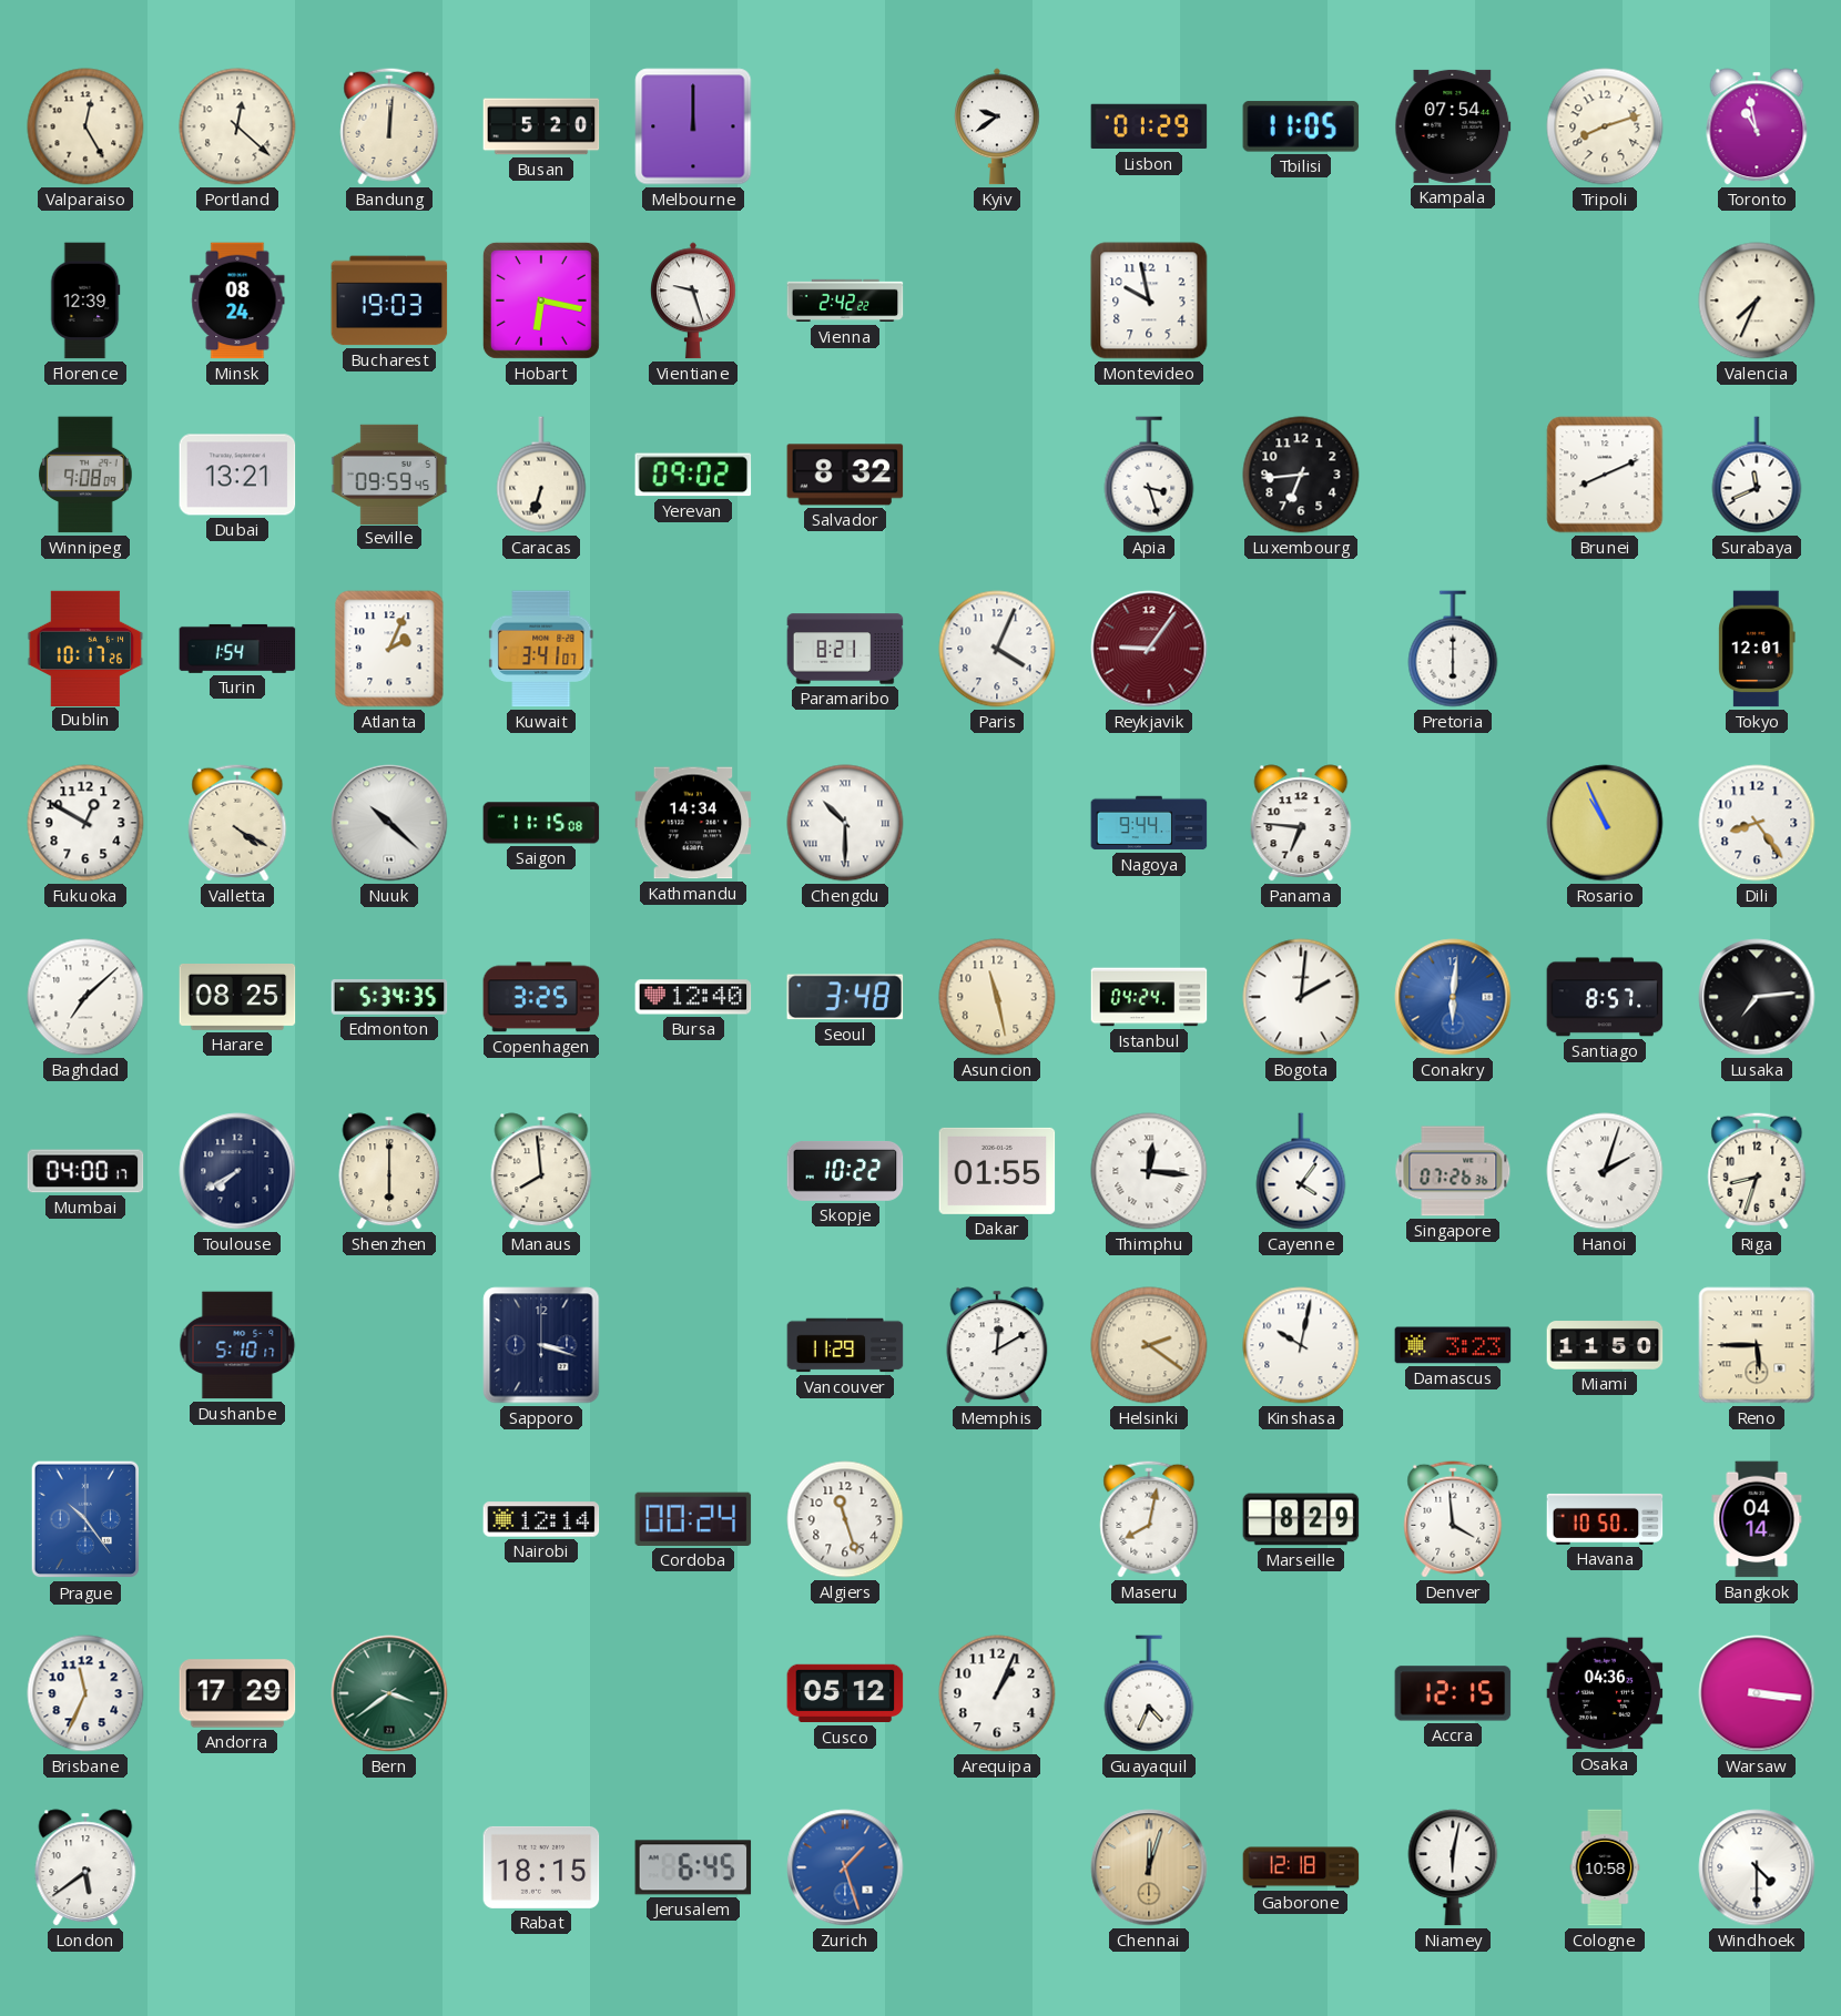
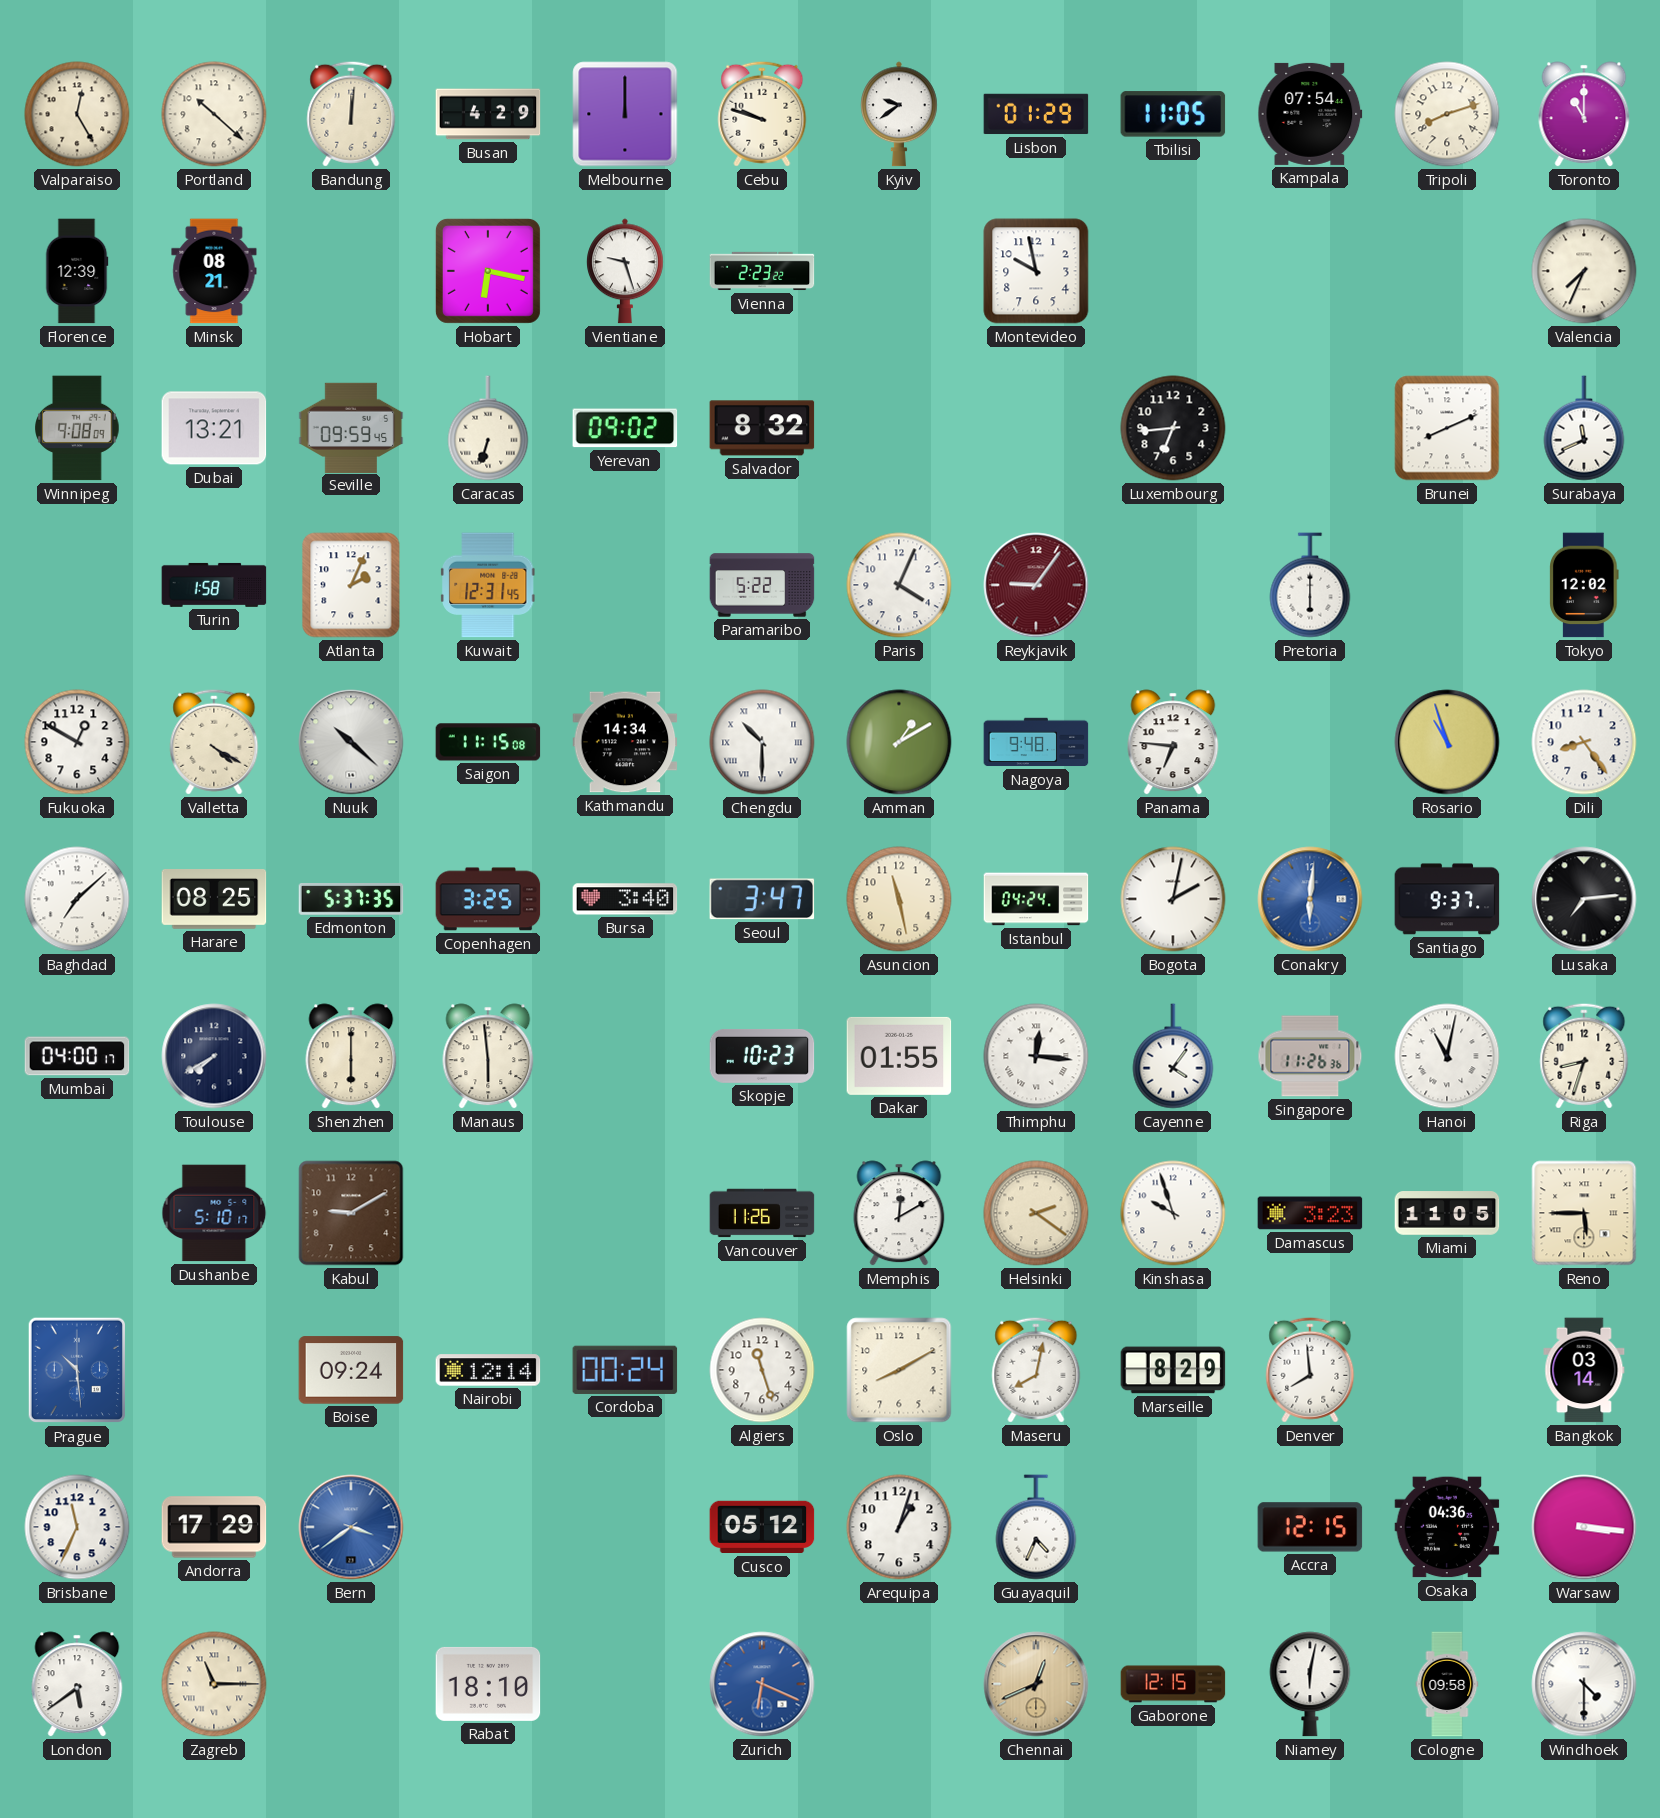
Portland: 12:22 -> 10:22 (214, 114)
Busan: 5:20 -> 4:29 (488, 114)
Cebu: none -> 9:48 (762, 114)
Toronto: 10:58 -> 11:00 (1584, 114)
Minsk: 08:24 -> 08:21 (214, 271)
Bucharest: 19:03 -> none (389, 301)
Vienna: 2:42 -> 2:23 (762, 271)
Apia: 3:27 -> none (1149, 475)
Dublin: 10:17 -> none (85, 648)
Turin: 1:54 -> 1:58 (214, 585)
Kuwait: 3:41 -> 12:31 (488, 585)
Paramaribo: 8:21 -> 5:22 (762, 585)
Tokyo: 12:01 -> 12:02 (1584, 585)
Amman: none -> 1:10 (899, 742)
Nagoya: 9:44 -> 9:48 (1036, 742)
Rosario: 10:56 -> 10:57 (1447, 742)
Edmonton: 5:34 -> 5:37 (351, 899)
Bursa: 12:40 -> 3:40 (625, 899)
Seoul: 3:48 -> 3:47 (762, 899)
Bogota: 2:01 -> 2:02 (1173, 899)
Santiago: 8:57 -> 9:37 (1447, 899)
Manaus: 7:59 -> 5:59 (488, 1056)
Skopje: 10:22 -> 10:23 (762, 1056)
Singapore: 07:26 -> 11:26 (1310, 1056)
Hanoi: 2:03 -> 11:02 (1447, 1056)
Kabul: none -> 9:10 (351, 1213)
Sapporo: 3:18 -> none (541, 1345)
Vancouver: 11:29 -> 11:26 (762, 1213)
Kinshasa: 10:02 -> 9:57 (1173, 1213)
Miami: 11:50 -> 11:05 (1447, 1213)
Prague: 10:24 -> 10:29 (76, 1370)
Boise: none -> 09:24 (351, 1370)
Oslo: none -> 8:10 (899, 1370)
Denver: 3:59 -> 7:59 (1310, 1370)
Havana: 10:50 -> none (1605, 1519)
Bangkok: 04:14 -> 03:14 (1584, 1370)
Bern dial: green -> blue (351, 1527)
Arequipa: 1:04 -> 1:03 (899, 1527)
Zagreb: none -> 11:15 (214, 1684)
Rabat: 18:15 -> 18:10 (488, 1684)
Jerusalem: 6:45 -> none (693, 1867)
Zurich: 1:27 -> 6:19 (762, 1684)
Chennai: 12:03 -> 12:41 (1036, 1684)
Gaborone: 12:18 -> 12:15 (1173, 1684)
Cologne: 10:58 -> 09:58 (1447, 1684)
